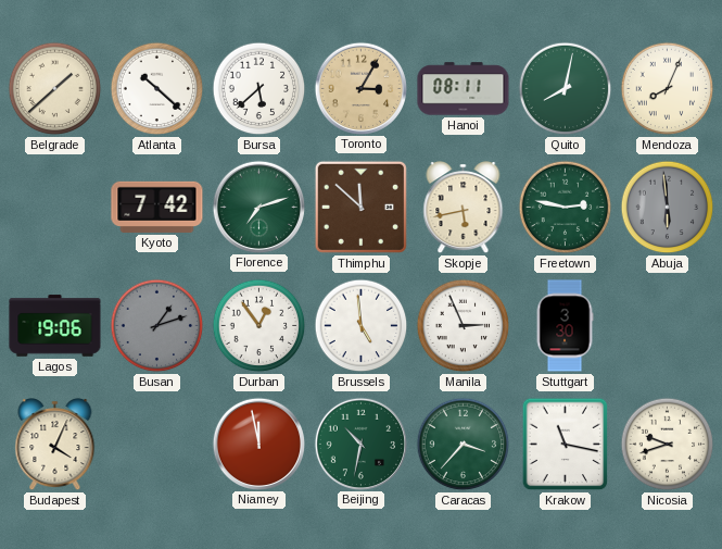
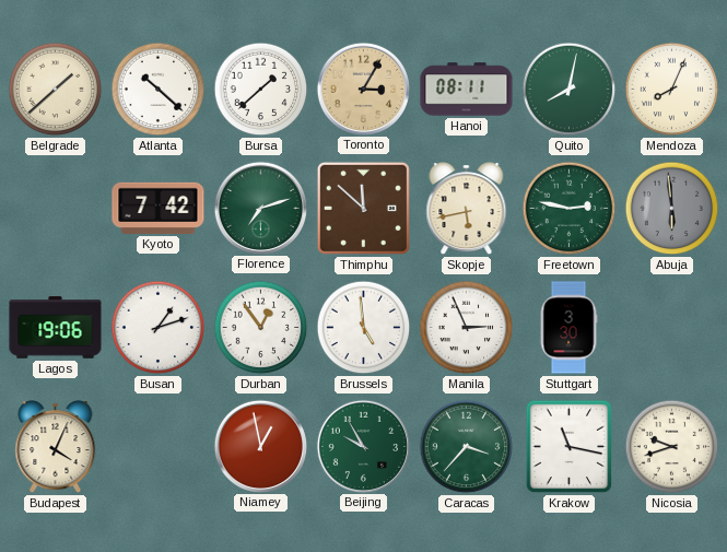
Bursa: 5:38 -> 1:38 (261, 90)
Busan dial: grey -> white (159, 328)
Niamey: 11:58 -> 12:58 (260, 446)
Beijing: 10:32 -> 9:55 (363, 446)
